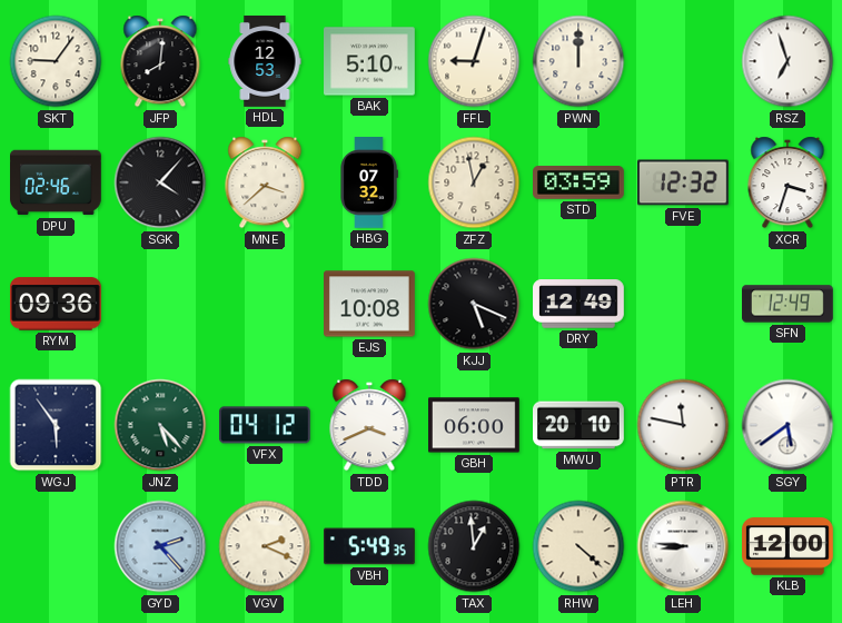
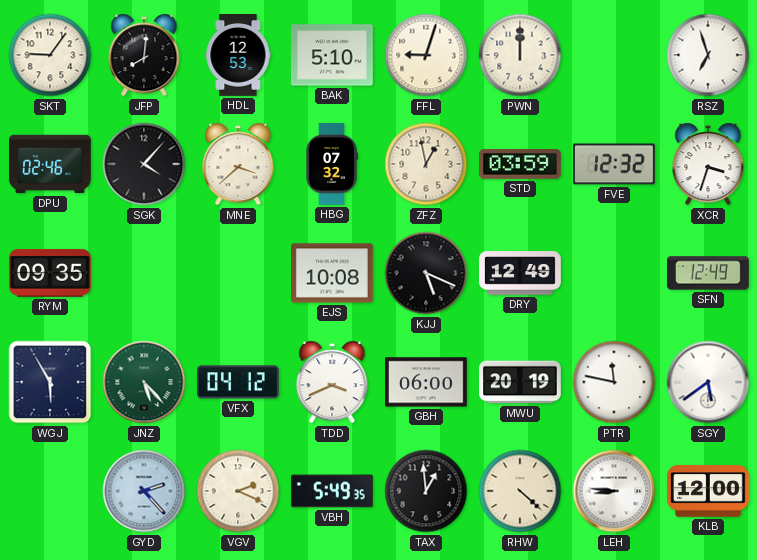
RYM: 09:36 -> 09:35 (51, 273)
WGJ: 5:54 -> 5:55 (50, 382)
MWU: 20:10 -> 20:19 (521, 382)
